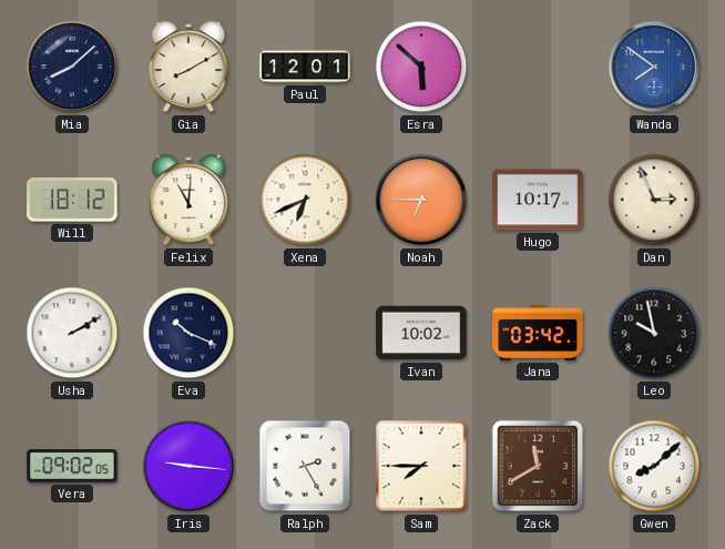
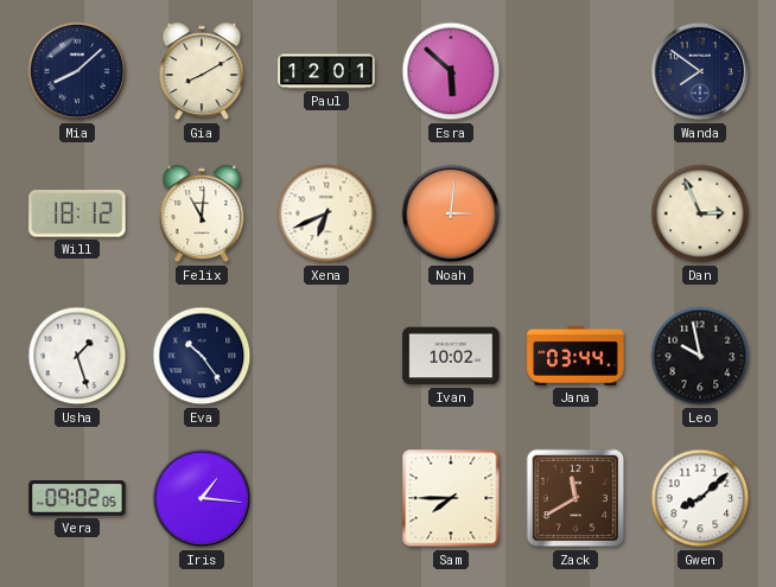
Wanda dial: blue -> navy (700, 71)
Noah: 6:45 -> 3:01 (451, 213)
Hugo: 10:17 -> none (538, 200)
Usha: 2:10 -> 1:27 (77, 356)
Eva: 10:19 -> 10:24 (202, 356)
Jana: 03:42 -> 03:44 (575, 356)
Iris: 9:16 -> 1:16 (202, 498)
Ralph: 2:25 -> none (305, 466)
